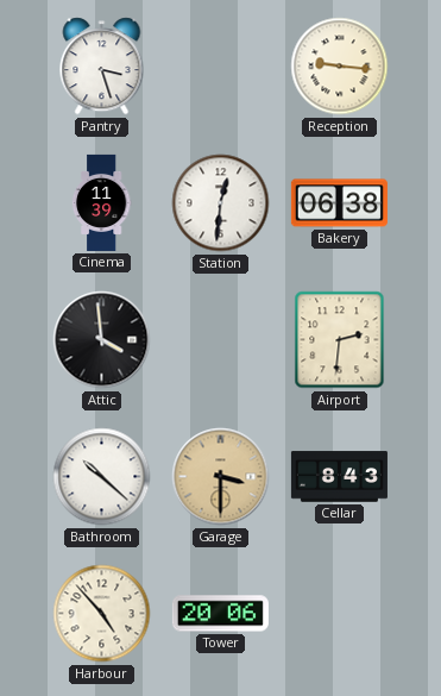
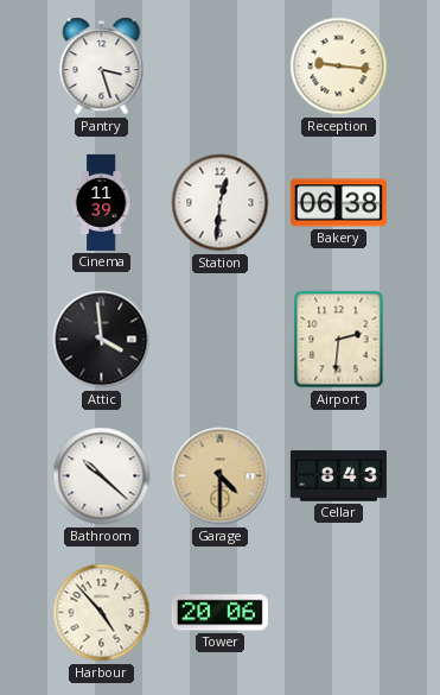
Garage: 3:30 -> 4:30 (221, 476)
